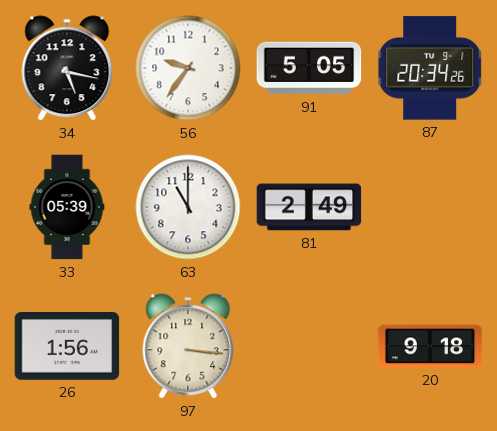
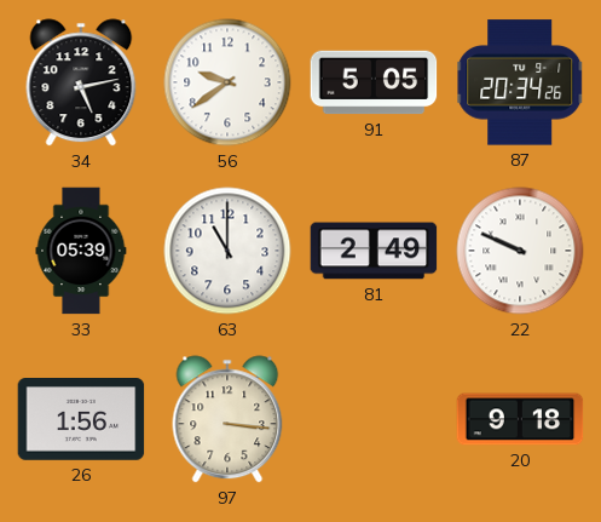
34: 5:17 -> 5:13 (81, 82)
56: 9:36 -> 9:39 (227, 82)
22: none -> 9:49 (520, 251)
